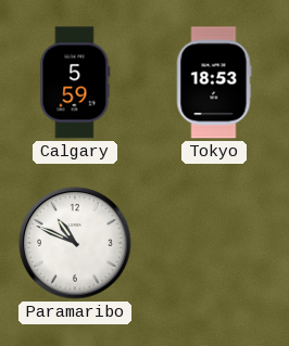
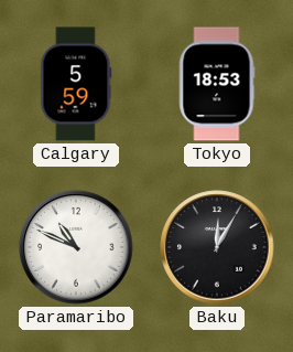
Baku: none -> 12:05 (217, 247)
